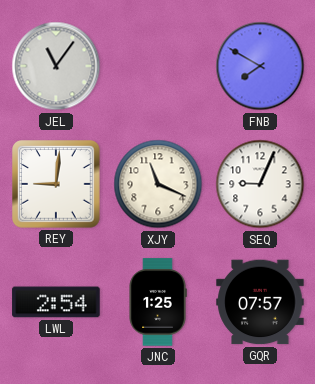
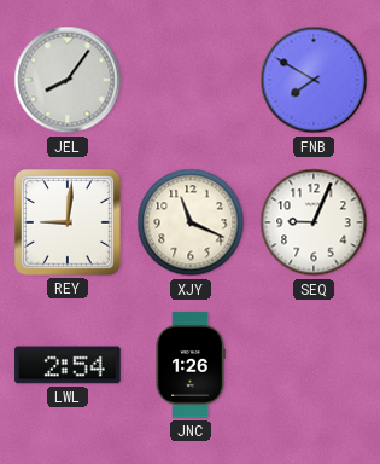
JEL: 11:06 -> 8:06 (68, 80)
JNC: 1:25 -> 1:26 (191, 365)
GQR: 07:57 -> none (260, 302)
